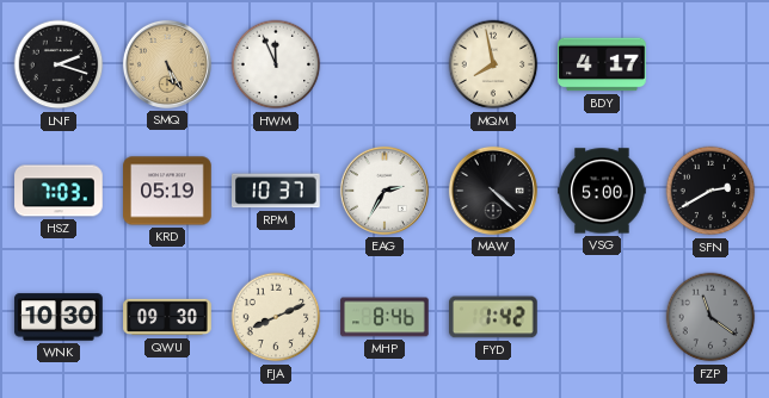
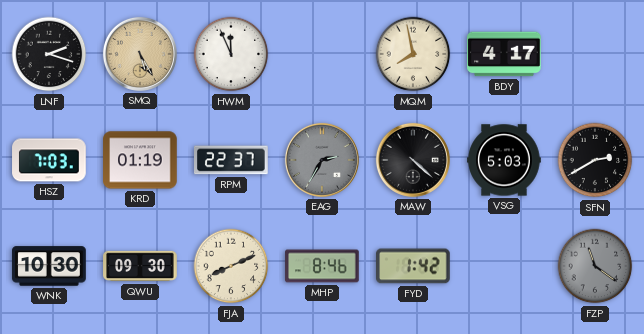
KRD: 05:19 -> 01:19 (140, 160)
RPM: 10:37 -> 22:37 (232, 160)
EAG dial: white -> grey (322, 160)
VSG: 5:00 -> 5:03 (504, 160)
